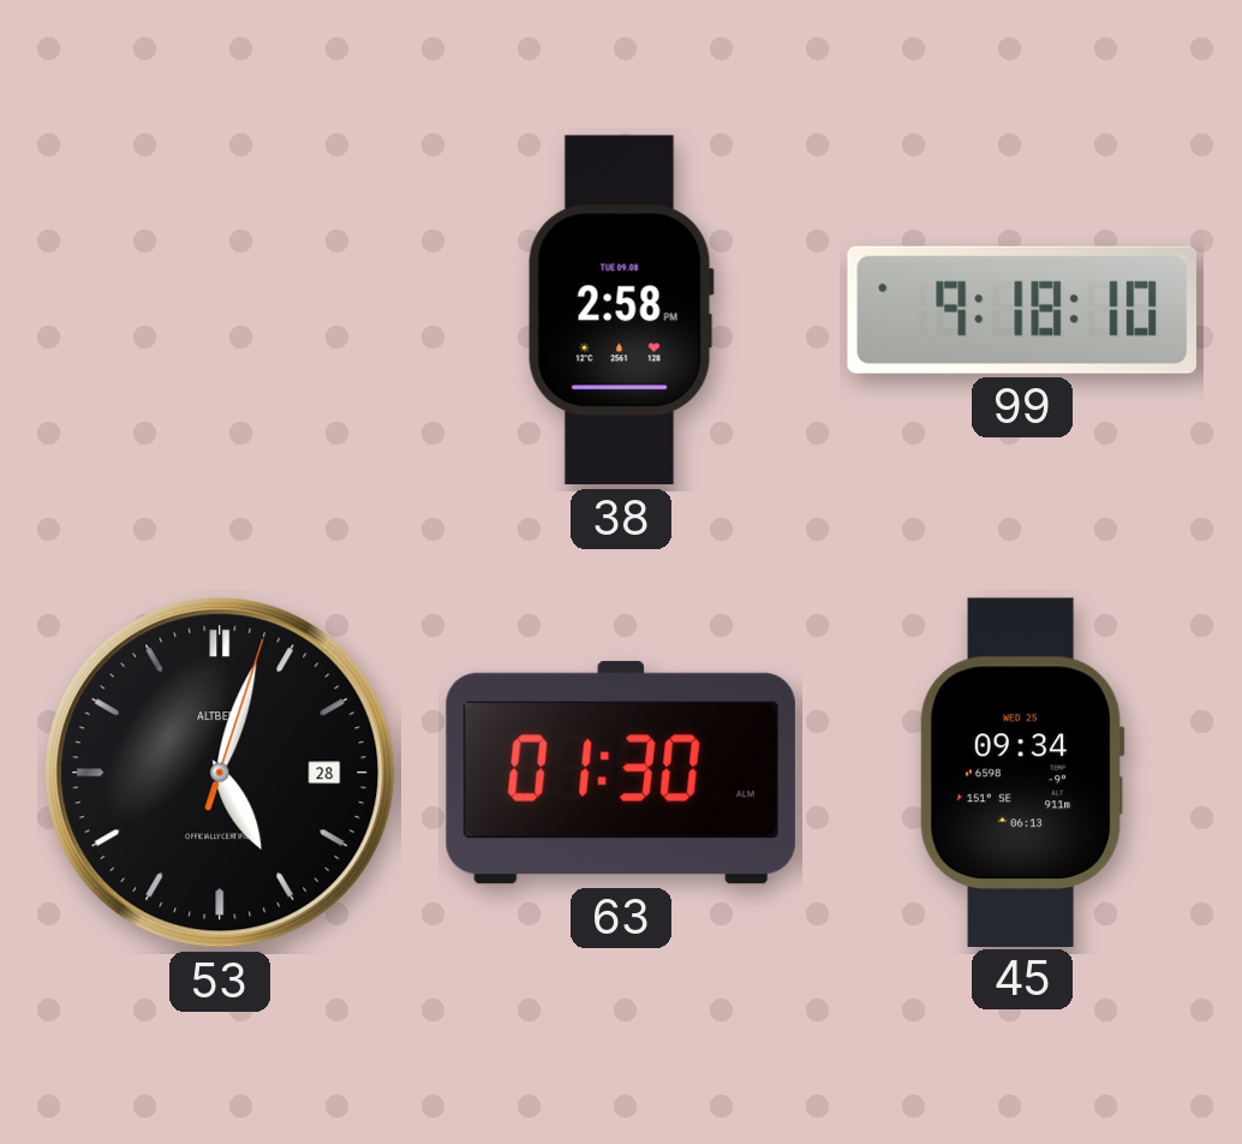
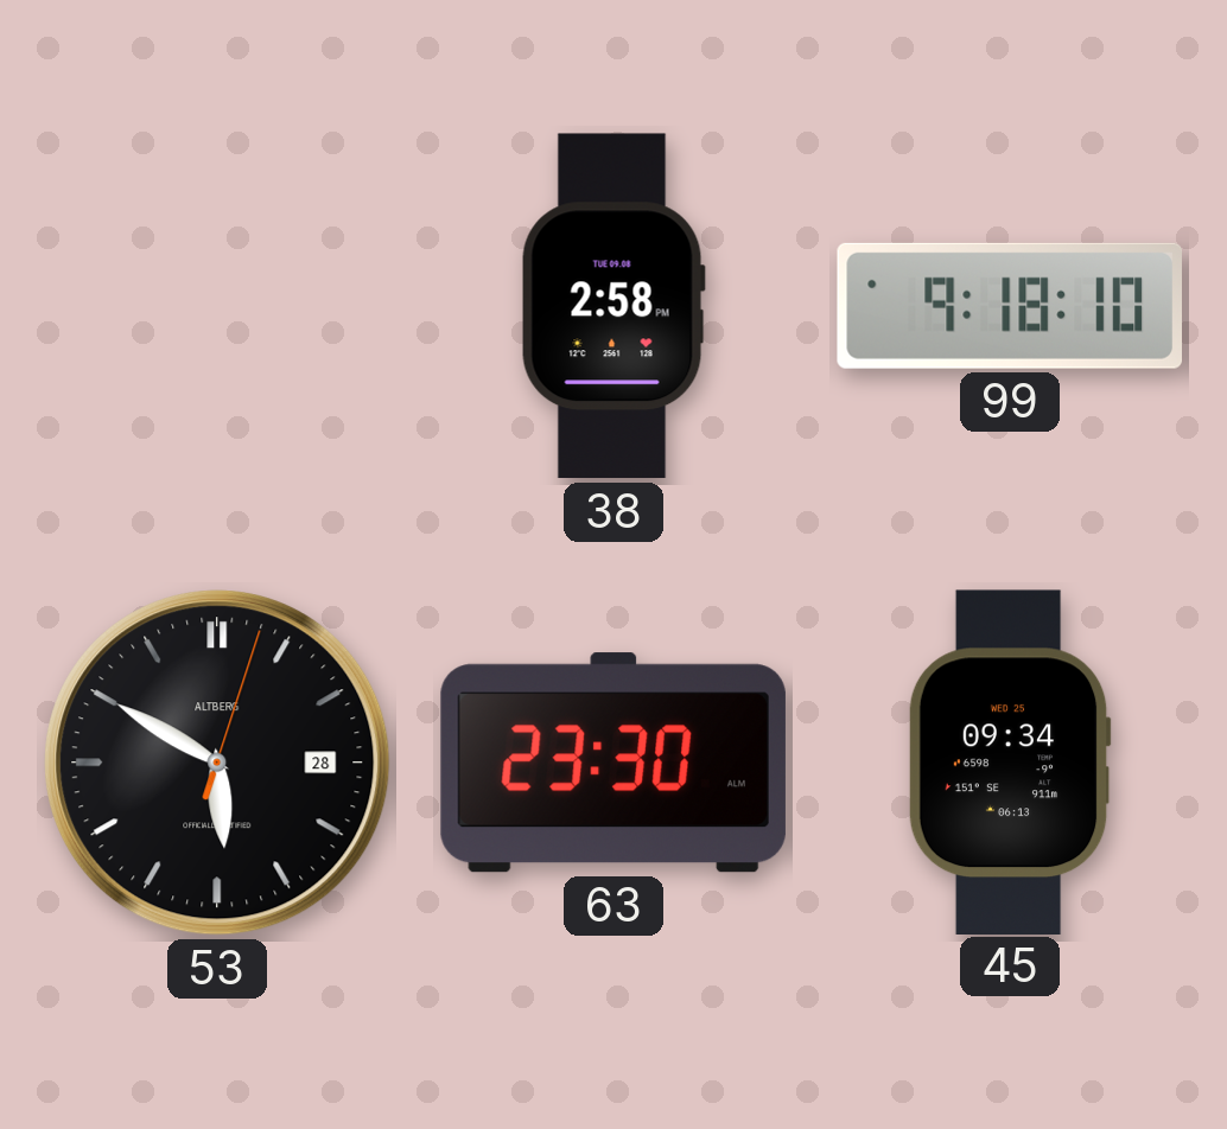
53: 5:03 -> 5:50 (217, 763)
63: 01:30 -> 23:30 (613, 763)
